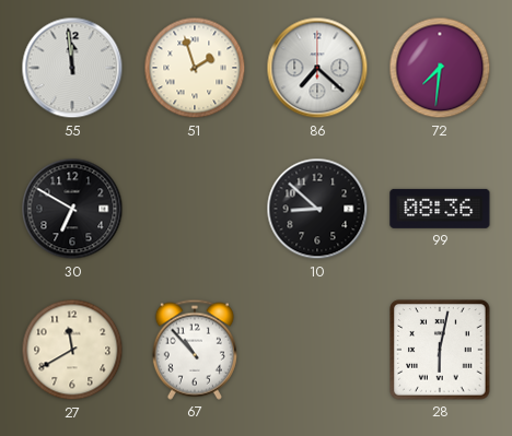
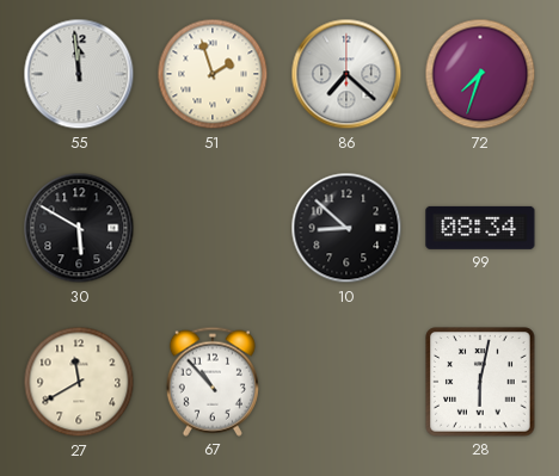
72: 7:31 -> 7:33 (480, 74)
30: 6:50 -> 5:50 (79, 228)
99: 08:36 -> 08:34 (480, 228)
